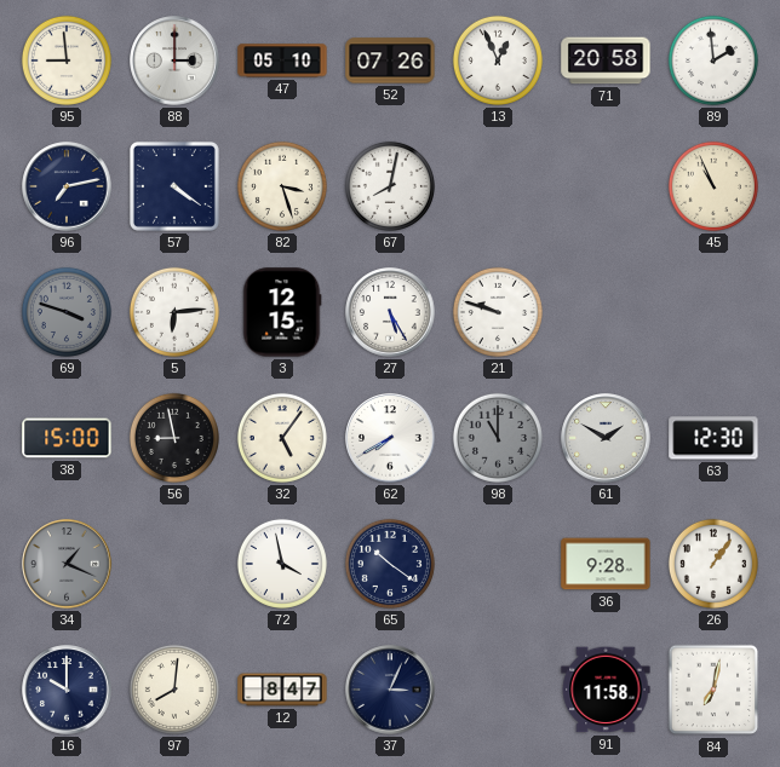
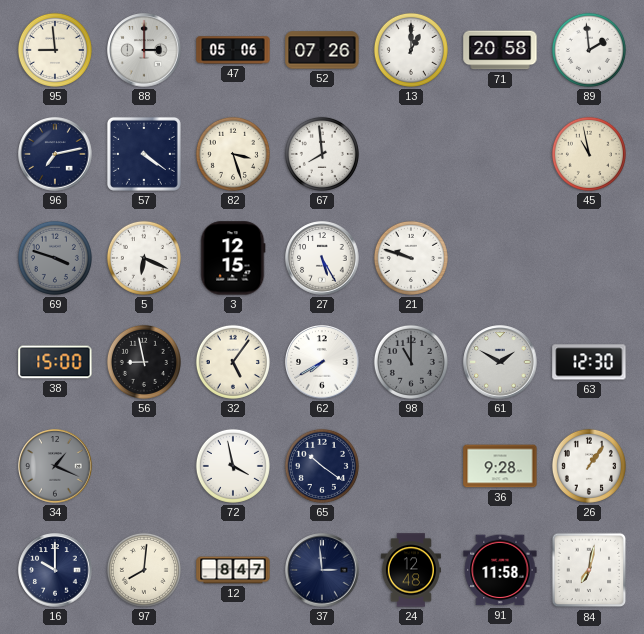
47: 05:10 -> 05:06 (233, 50)
13: 12:56 -> 1:00 (411, 50)
67: 8:02 -> 7:59 (322, 154)
45: 10:56 -> 10:58 (589, 154)
5: 6:14 -> 6:19 (144, 258)
37: 3:04 -> 2:59 (322, 570)
24: none -> 12:48 (411, 570)
